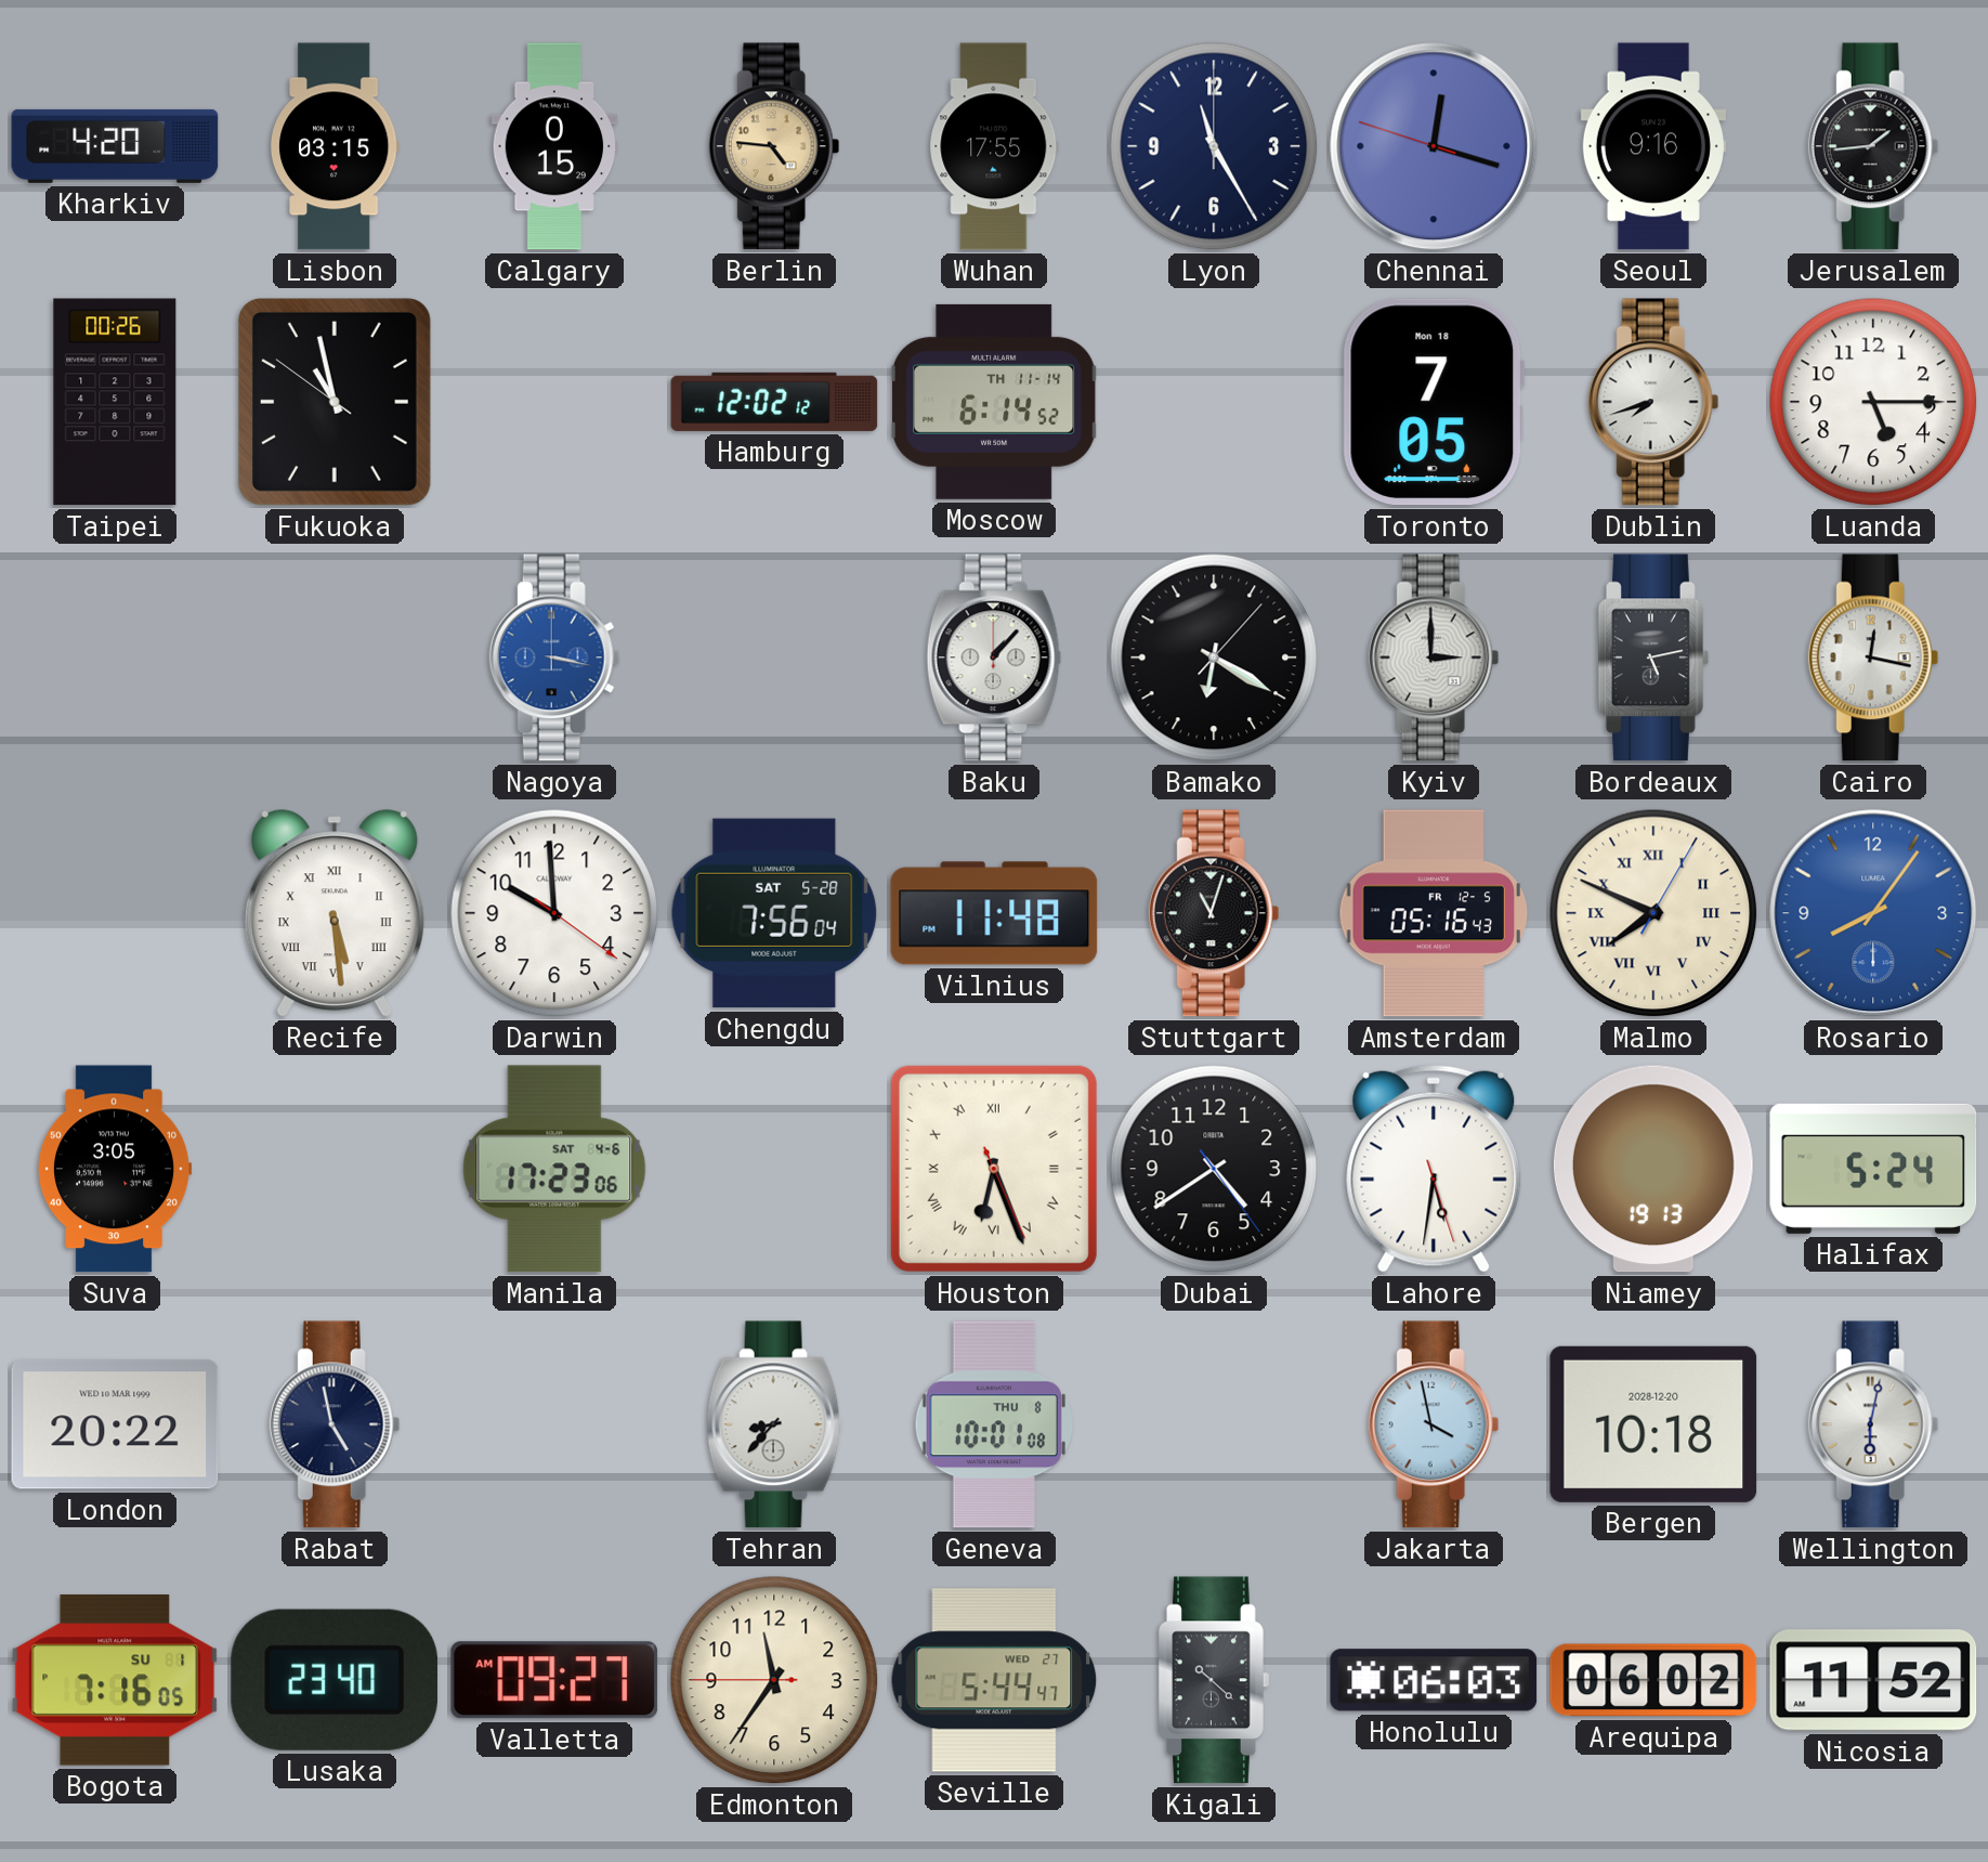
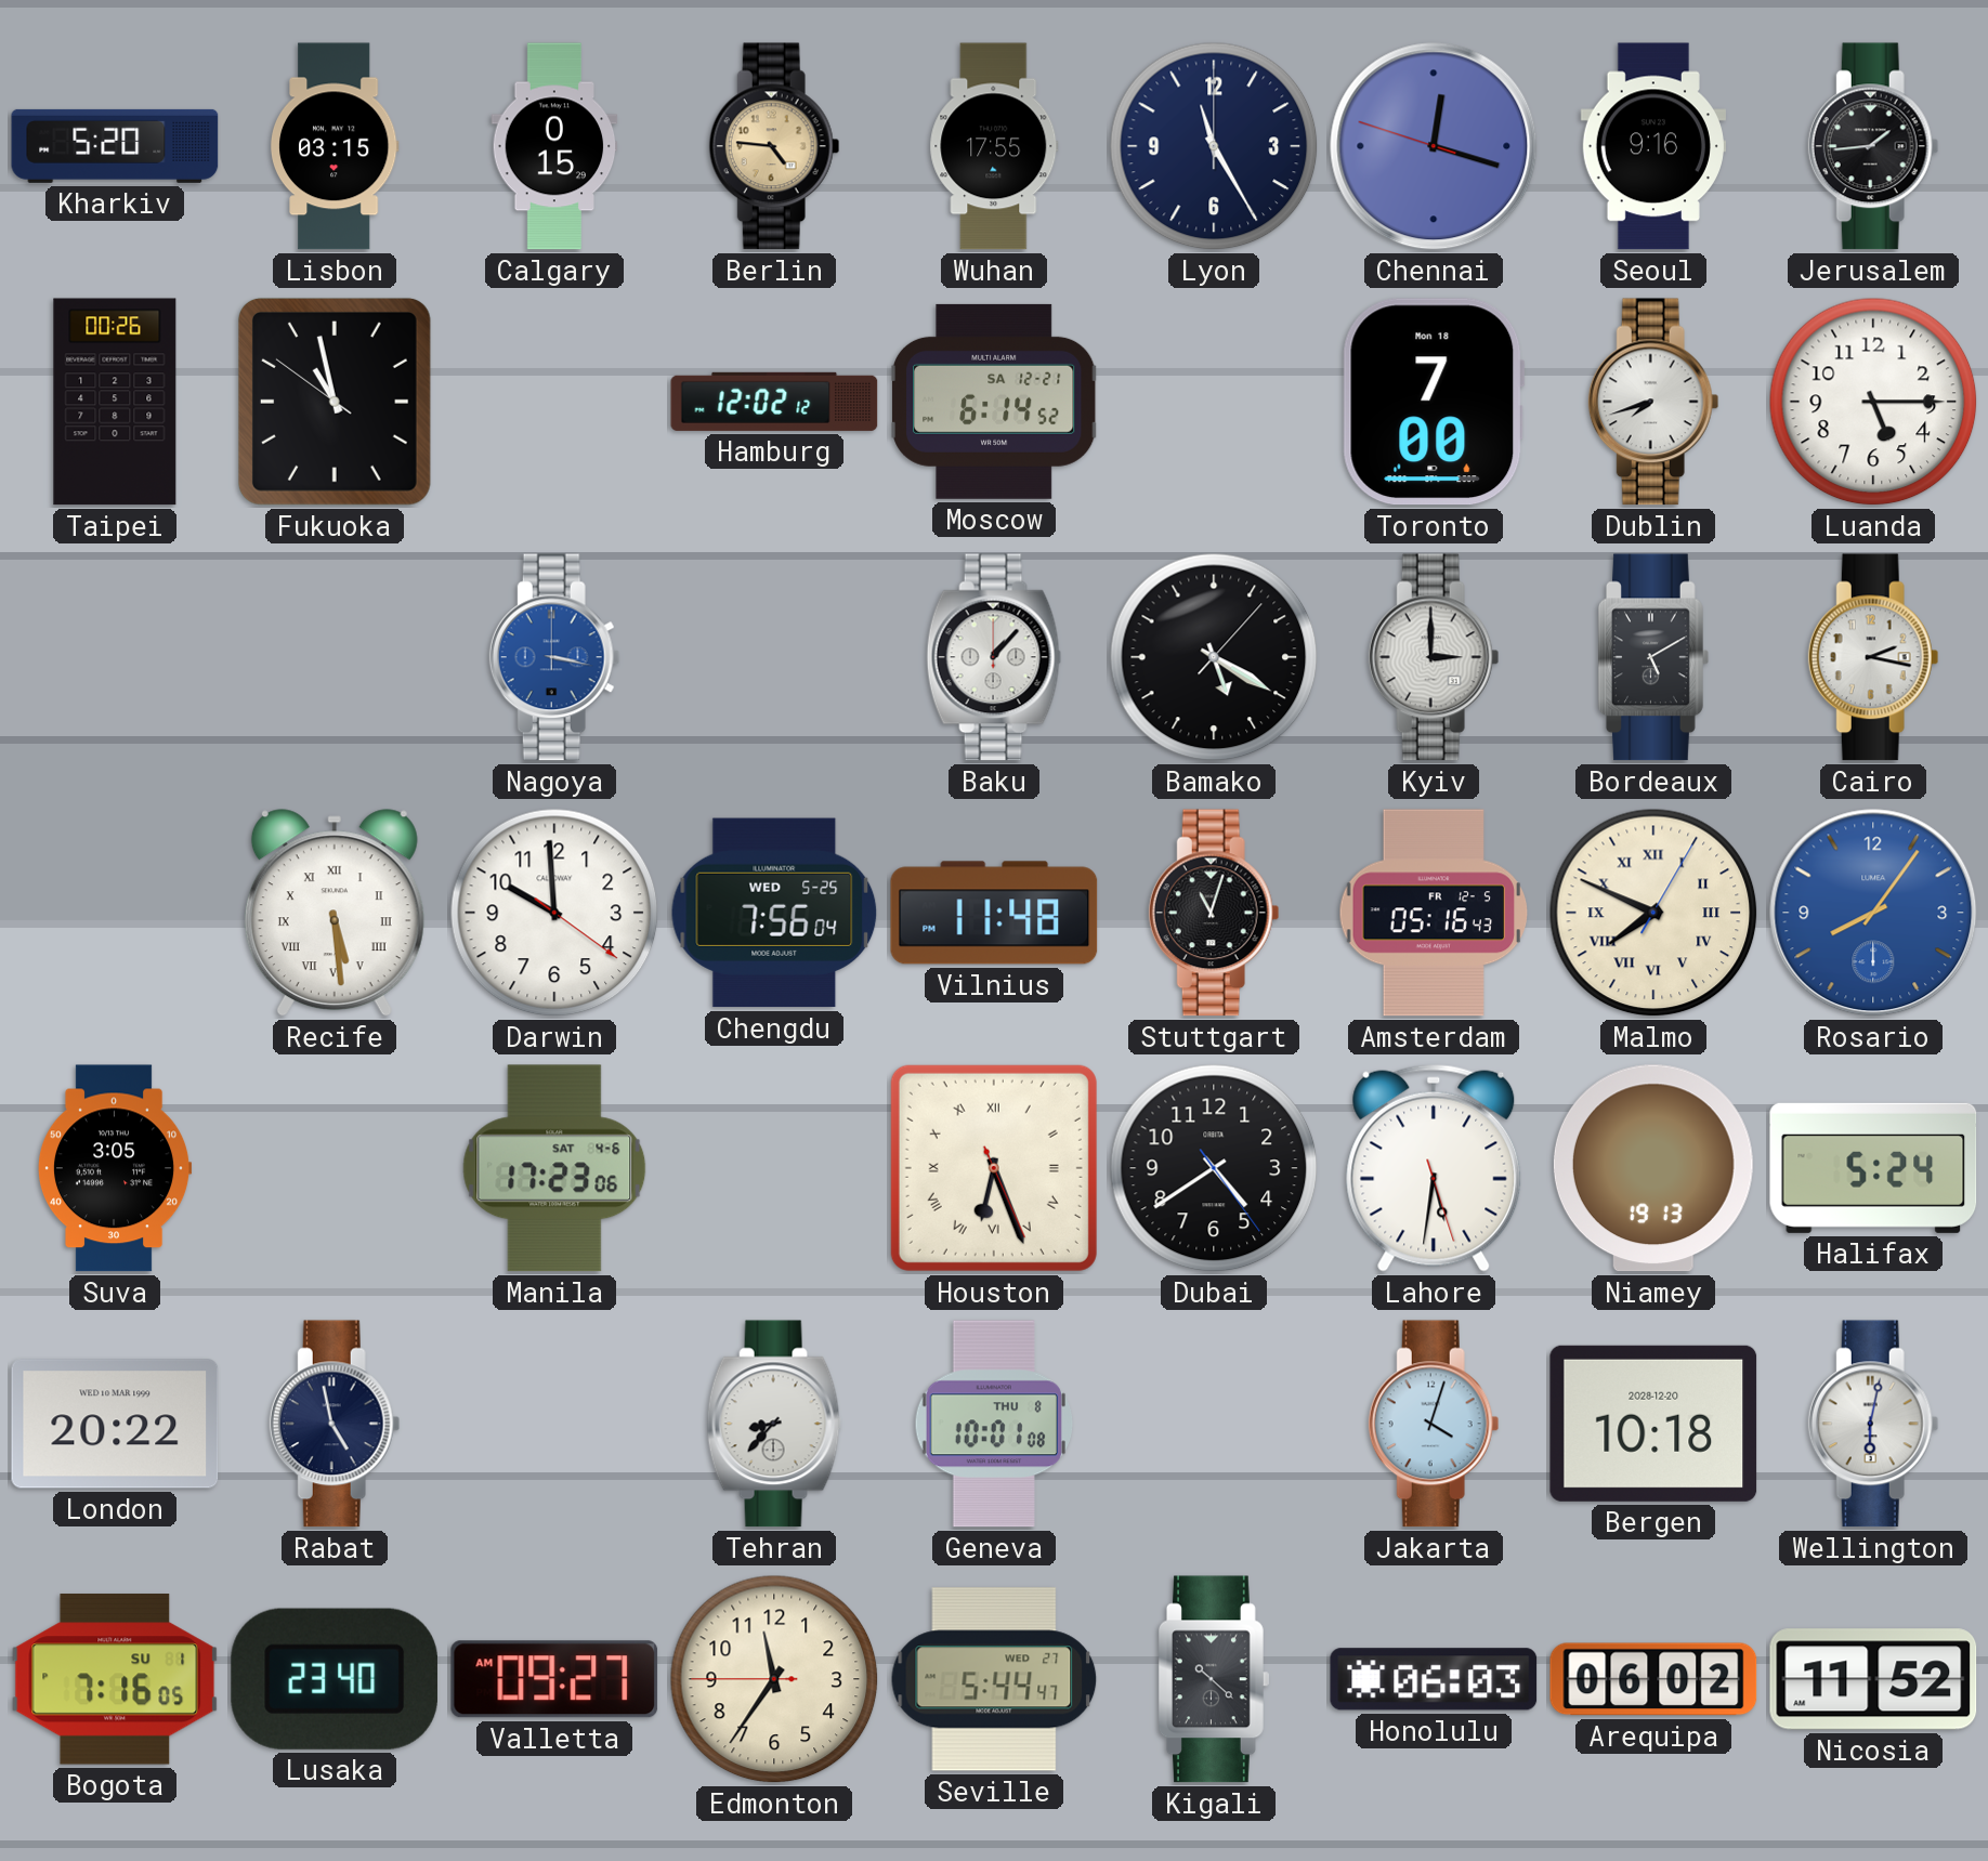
Kharkiv: 4:20 -> 5:20 (115, 146)
Moscow date: TH 11-14 -> SA 12-21 (995, 402)
Toronto: 7:05 -> 7:00 (1434, 402)
Bamako: 6:20 -> 5:20 (1214, 657)
Bordeaux: 5:13 -> 5:10 (1653, 657)
Cairo: 12:17 -> 2:17 (1873, 657)
Chengdu date: SAT 5-28 -> WED 5-25 (774, 913)
Jakarta: 3:58 -> 4:03 (1434, 1424)
